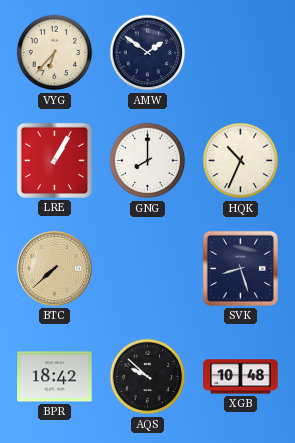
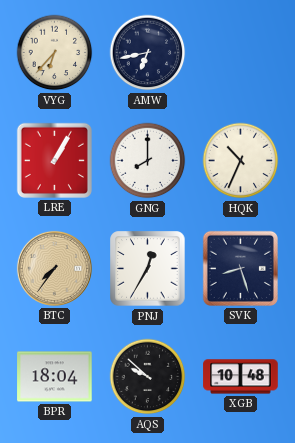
AMW: 1:51 -> 6:43 (148, 53)
BTC: 7:38 -> 7:36 (54, 268)
PNJ: none -> 12:35 (148, 269)
BPR: 18:42 -> 18:04 (55, 377)
